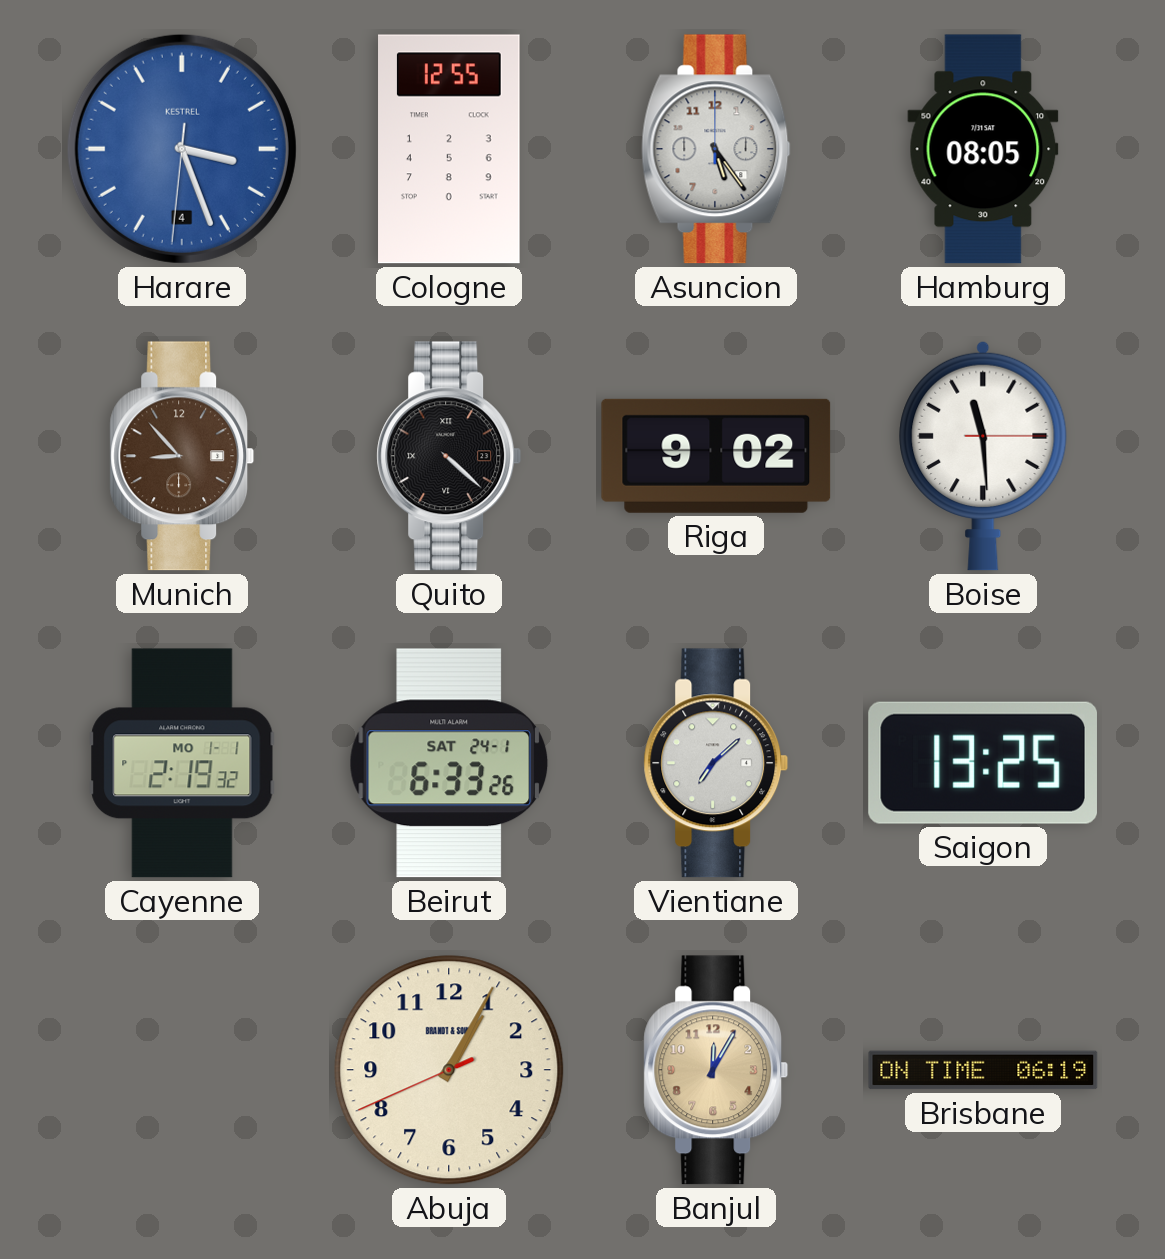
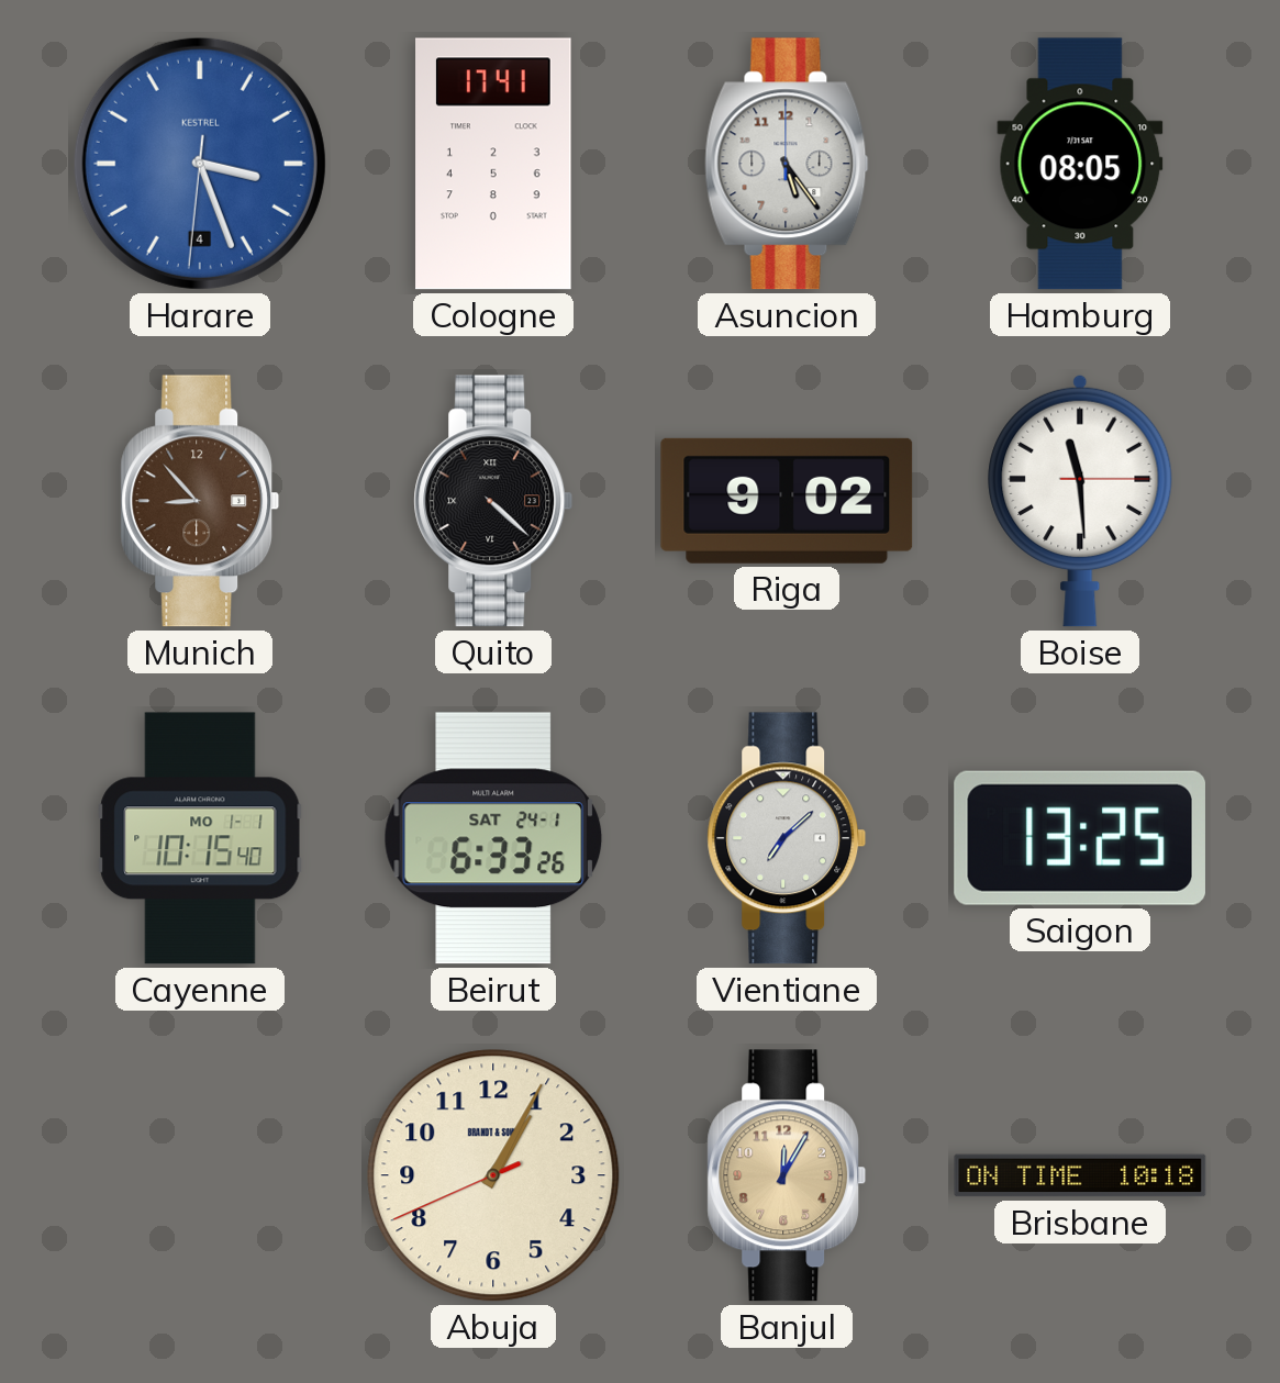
Cologne: 12:55 -> 17:41 (493, 164)
Cayenne: 2:19 -> 10:15 (200, 838)
Brisbane: 06:19 -> 10:18 (1080, 1175)
